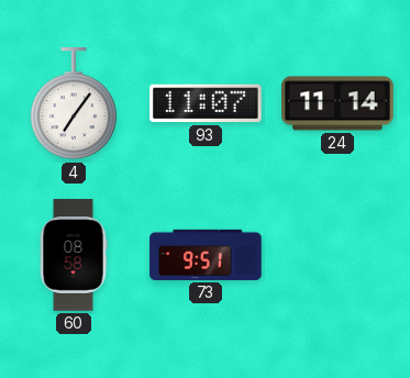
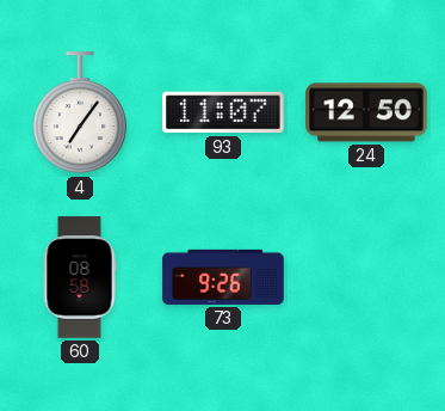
24: 11:14 -> 12:50 (366, 112)
73: 9:51 -> 9:26 (223, 277)
